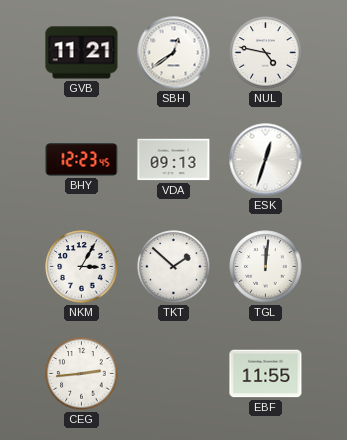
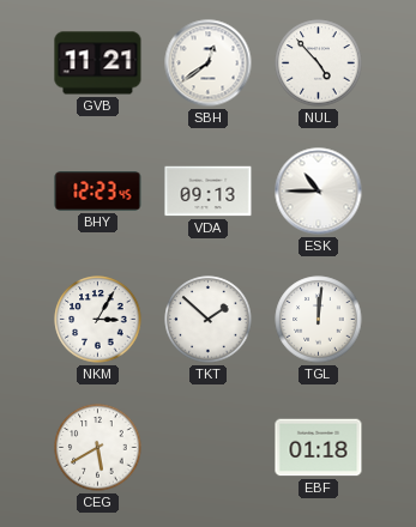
NUL: 4:47 -> 4:53 (319, 63)
ESK: 12:33 -> 10:45 (319, 192)
CEG: 2:44 -> 5:40 (98, 448)
EBF: 11:55 -> 01:18 (319, 448)
